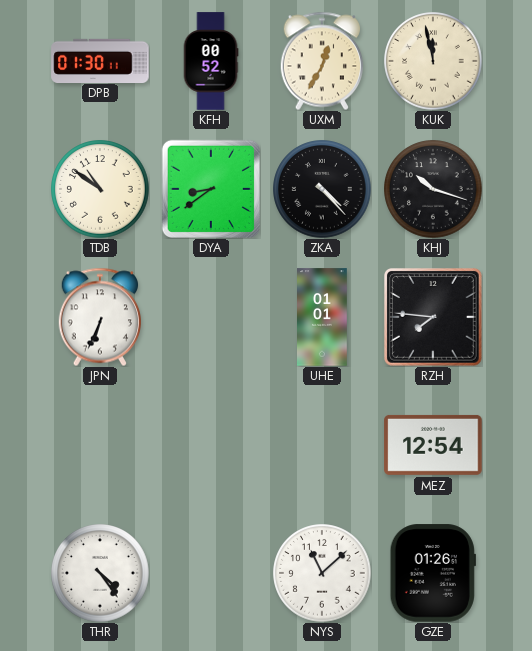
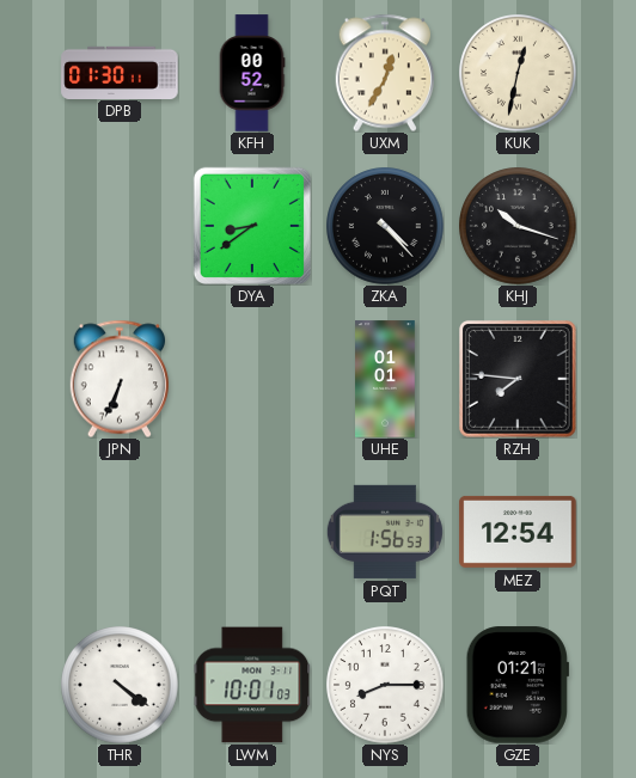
KUK: 11:58 -> 12:32 (518, 73)
TDB: 10:51 -> none (100, 189)
PQT: none -> 1:56 (385, 532)
THR: 4:24 -> 4:21 (120, 685)
LWM: none -> 10:01 (252, 685)
NYS: 11:08 -> 8:15 (385, 685)
GZE: 01:26 -> 01:21 (518, 685)
